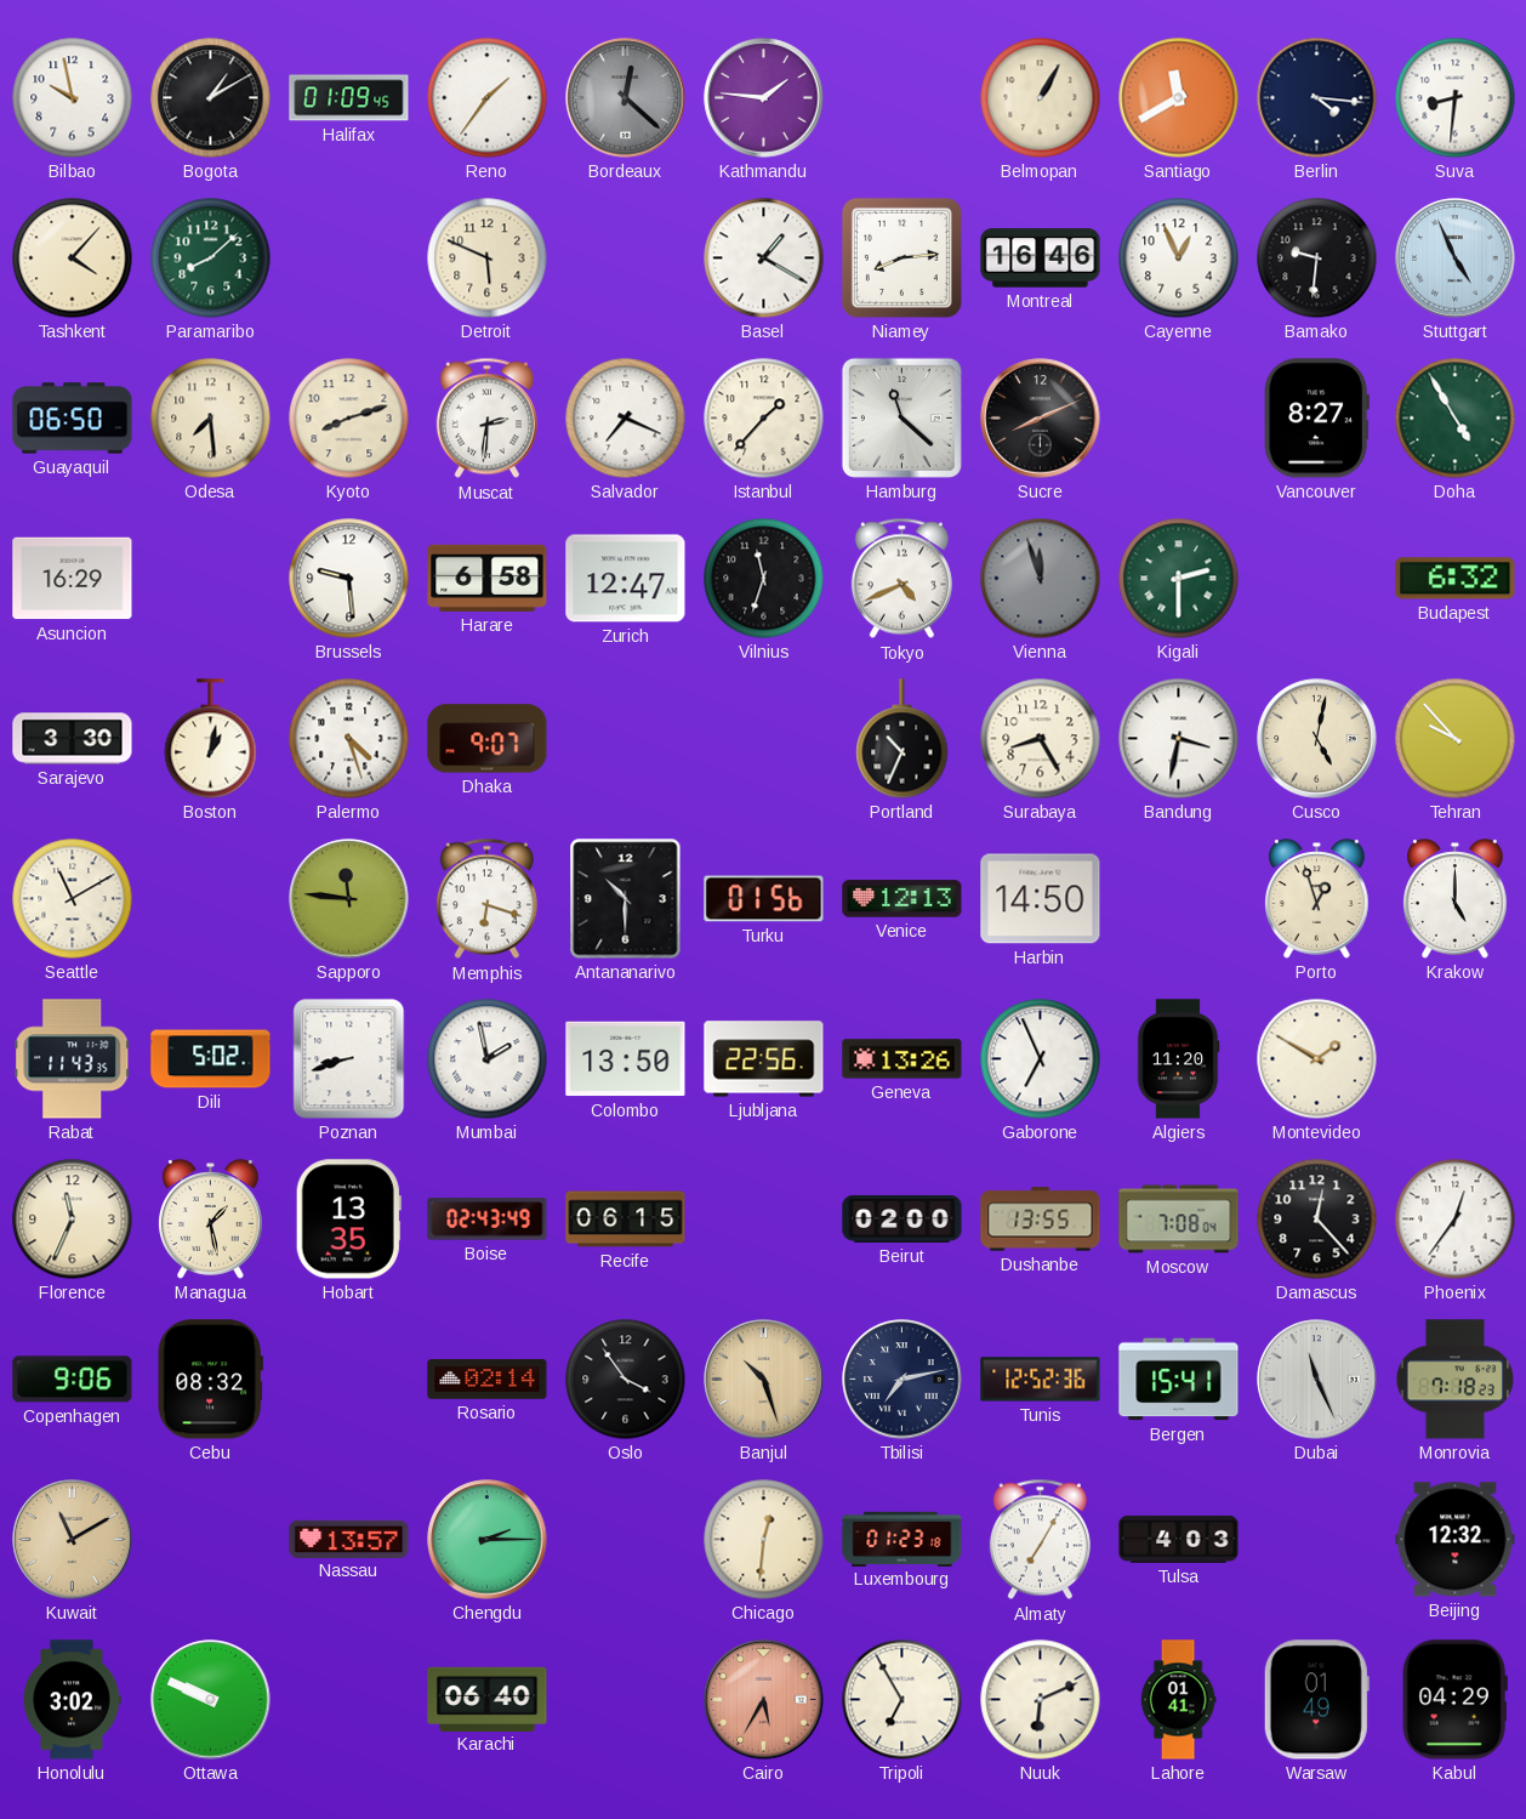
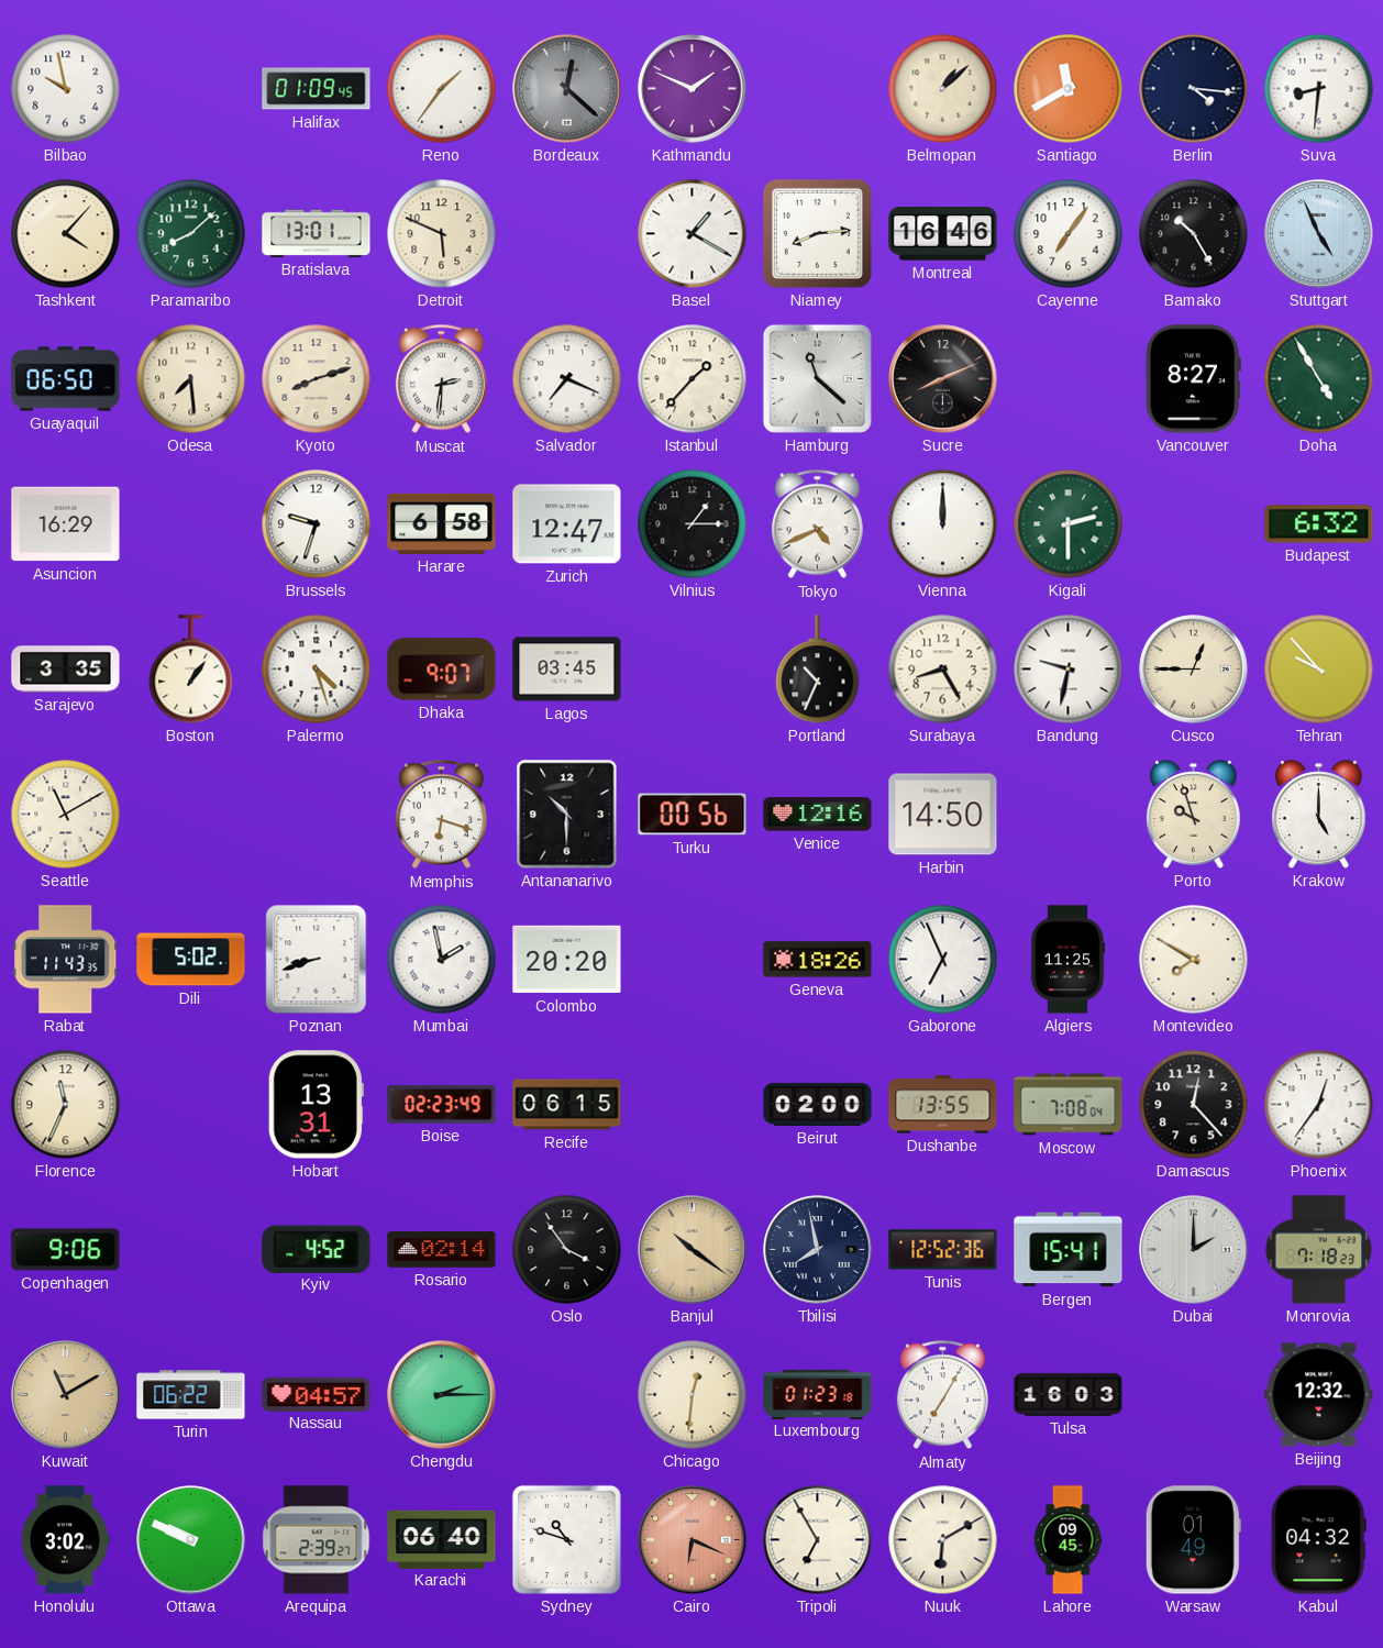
Bogota: 1:10 -> none (211, 98)
Kathmandu: 1:46 -> 1:49 (693, 89)
Belmopan: 1:05 -> 1:08 (943, 89)
Bratislava: none -> 13:01 (317, 233)
Cayenne: 12:56 -> 7:06 (1069, 234)
Bamako: 9:31 -> 10:25 (1194, 234)
Brussels: 9:29 -> 9:33 (317, 524)
Vilnius: 11:33 -> 1:15 (693, 524)
Vienna: 11:57 -> 12:00 (943, 524)
Vienna dial: grey -> white (943, 524)
Sarajevo: 3:30 -> 3:35 (66, 670)
Boston: 1:02 -> 1:06 (191, 670)
Lagos: none -> 03:45 (567, 670)
Bandung: 3:32 -> 9:32 (1069, 670)
Cusco: 5:02 -> 12:45 (1194, 670)
Sapporo: 11:46 -> none (349, 899)
Turku: 01:56 -> 00:56 (693, 815)
Venice: 12:13 -> 12:16 (818, 815)
Porto: 12:57 -> 9:57 (1194, 815)
Colombo: 13:50 -> 20:20 (567, 960)
Ljubljana: 22:56 -> none (764, 1059)
Geneva: 13:26 -> 18:26 (818, 960)
Algiers: 11:20 -> 11:25 (1067, 960)
Montevideo: 1:50 -> 7:50 (1194, 960)
Managua: 1:28 -> none (211, 1220)
Hobart: 13:35 -> 13:31 (316, 1105)
Boise: 02:43 -> 02:23 (442, 1105)
Cebu: 08:32 -> none (210, 1380)
Kyiv: none -> 4:52 (317, 1249)
Banjul: 10:27 -> 10:21 (693, 1250)
Tbilisi: 7:13 -> 7:58 (818, 1250)
Dubai: 11:26 -> 2:00 (1194, 1250)
Turin: none -> 06:22 (191, 1395)
Nassau: 13:57 -> 04:57 (317, 1394)
Tulsa: 4:03 -> 16:03 (1069, 1394)
Arequipa: none -> 2:39 (317, 1540)
Sydney: none -> 10:48 (566, 1539)
Cairo: 5:35 -> 6:19 (693, 1540)
Nuuk: 6:11 -> 6:10 (943, 1540)
Lahore: 01:41 -> 09:45 (1067, 1540)
Kabul: 04:29 -> 04:32 (1318, 1540)
